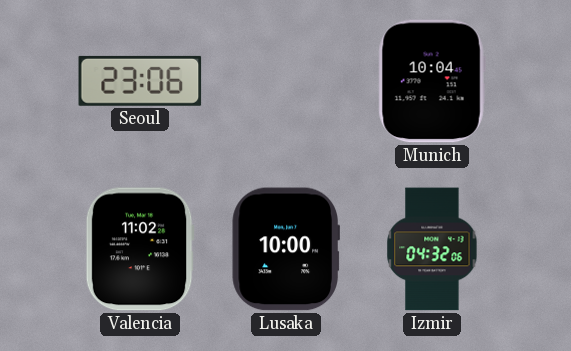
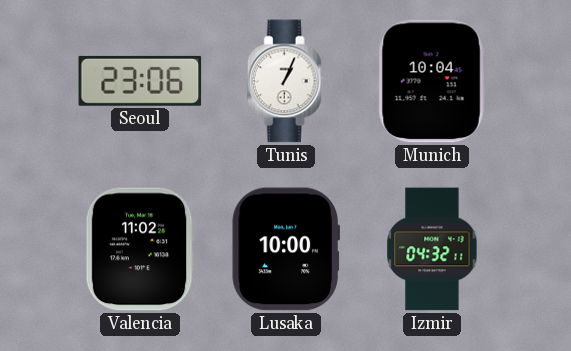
Tunis: none -> 1:04 (286, 81)
Izmir: 04:32:06 -> 04:32:11 (432, 249)
